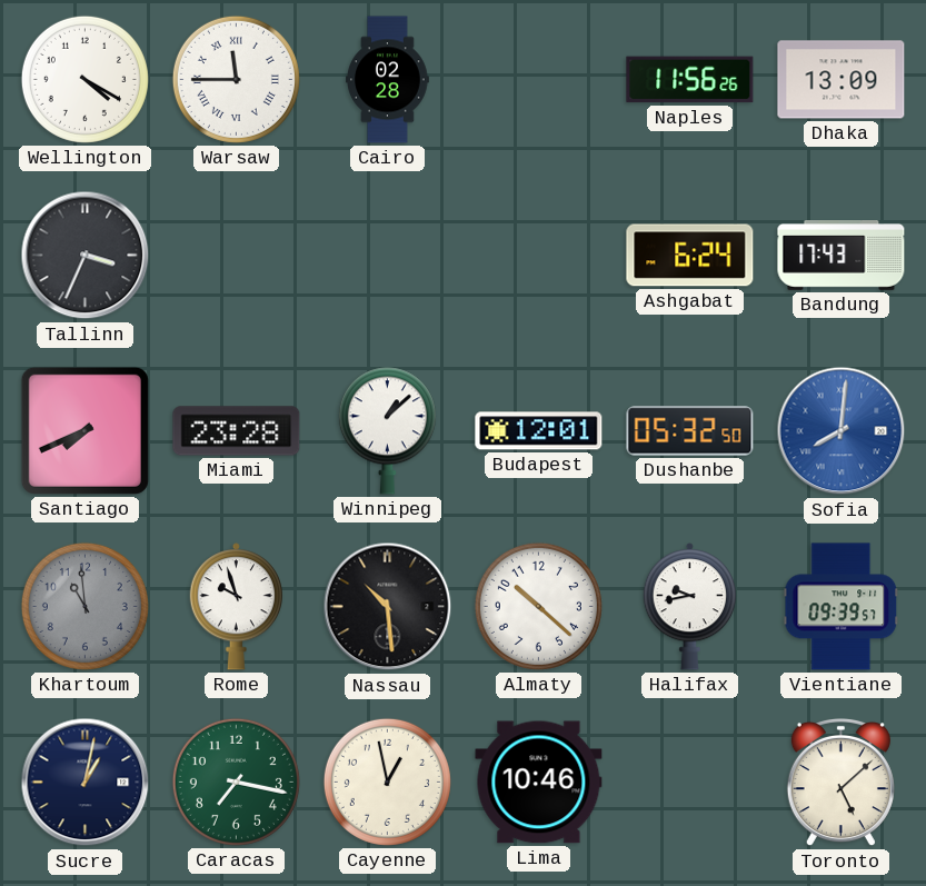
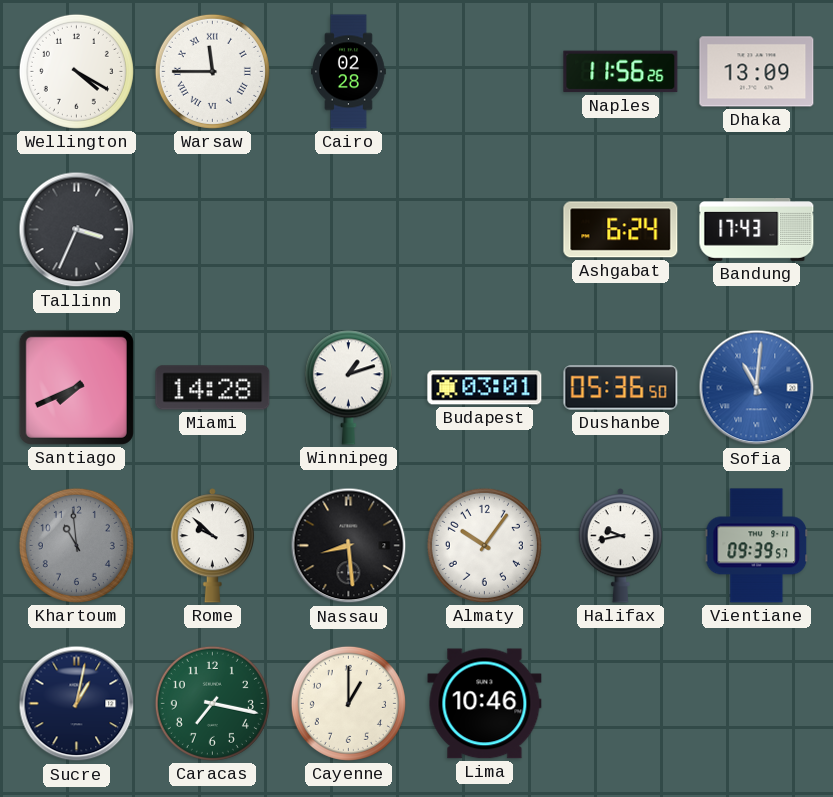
Miami: 23:28 -> 14:28 (213, 388)
Winnipeg: 1:08 -> 1:12 (348, 388)
Budapest: 12:01 -> 03:01 (485, 388)
Dushanbe: 05:32 -> 05:36 (621, 388)
Sofia: 8:01 -> 11:01 (757, 388)
Rome: 9:57 -> 9:52 (212, 546)
Nassau: 10:29 -> 8:29 (349, 546)
Almaty: 10:22 -> 10:06 (484, 545)
Cayenne: 12:58 -> 1:00 (348, 703)
Toronto: 5:08 -> none (840, 783)
